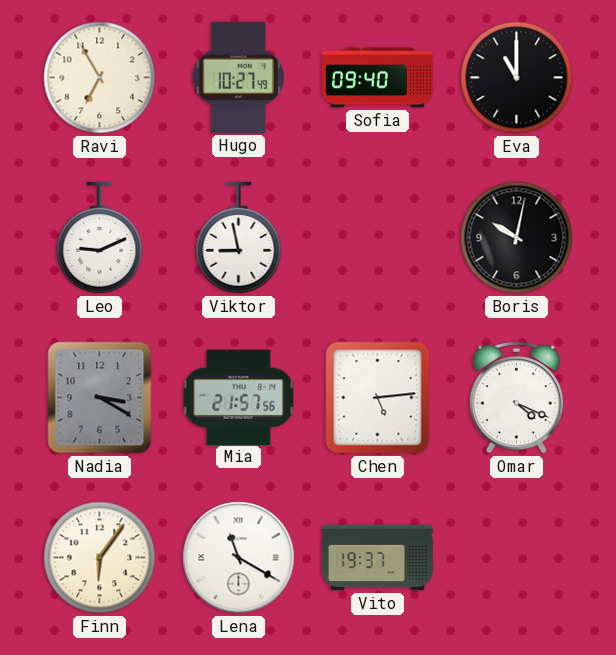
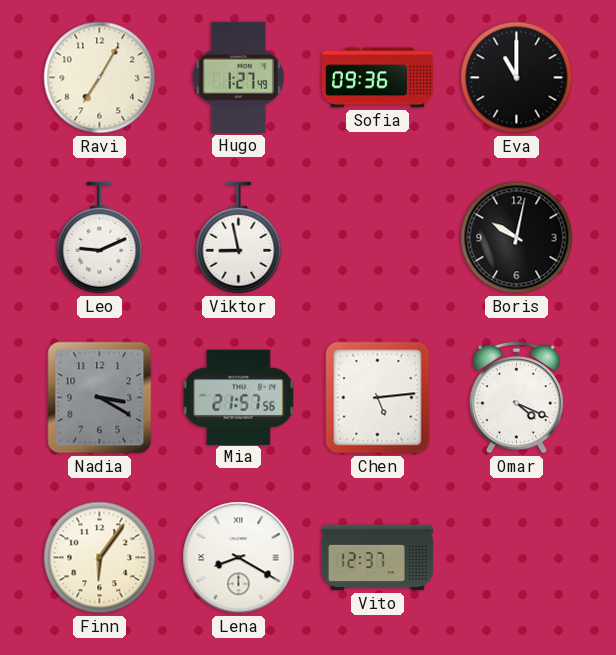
Ravi: 6:55 -> 7:05 (100, 78)
Hugo: 10:27 -> 1:27 (238, 77)
Sofia: 09:40 -> 09:36 (377, 78)
Lena: 11:20 -> 8:20 (239, 558)
Vito: 19:37 -> 12:37 (377, 558)
